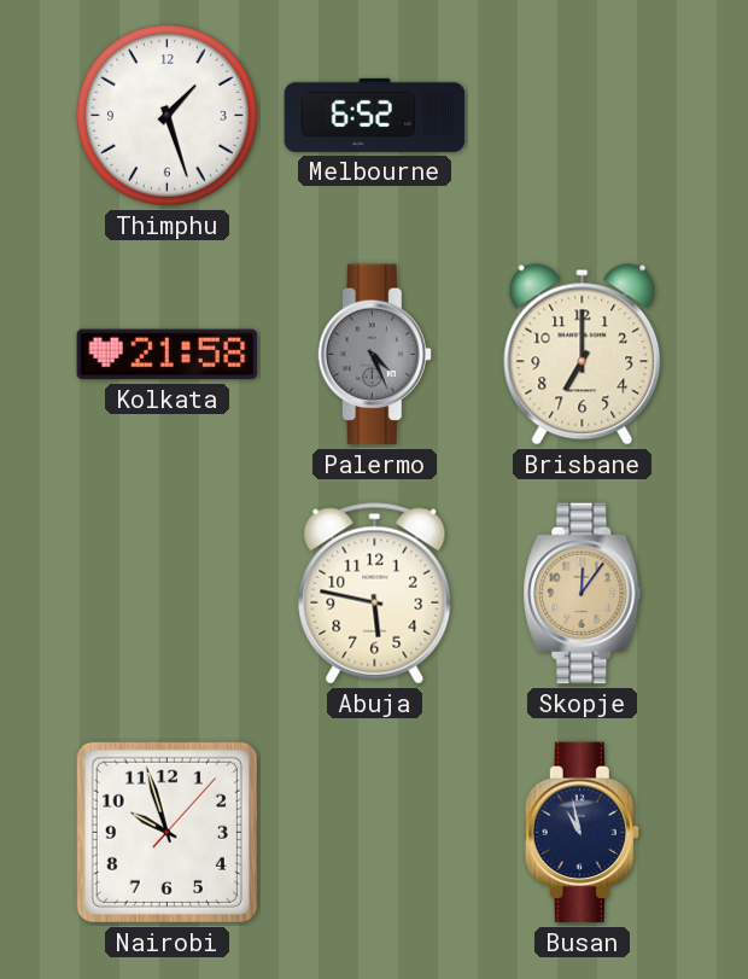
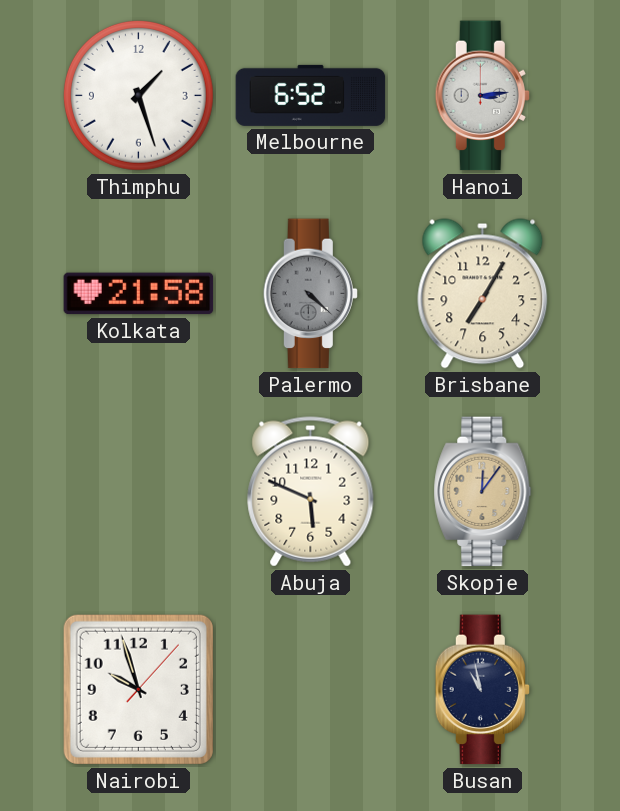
Hanoi: none -> 3:14 (482, 96)
Palermo: 4:26 -> 4:22 (310, 294)
Brisbane: 7:00 -> 7:05 (483, 294)
Abuja: 5:47 -> 5:49 (311, 492)
